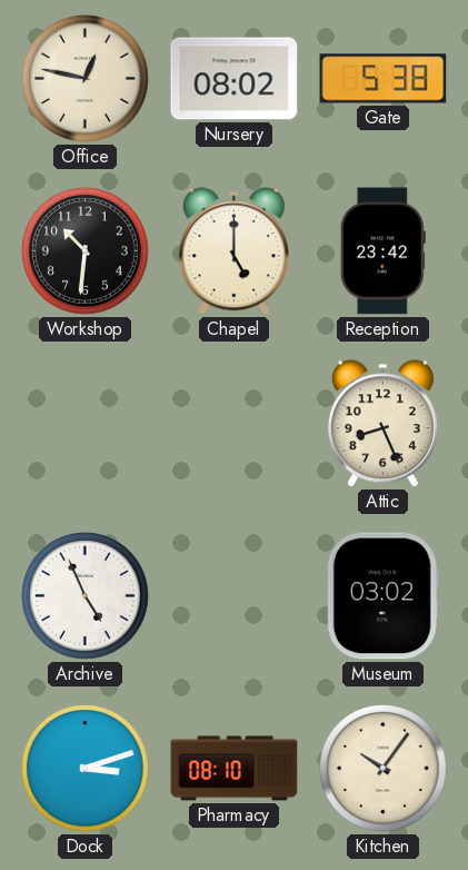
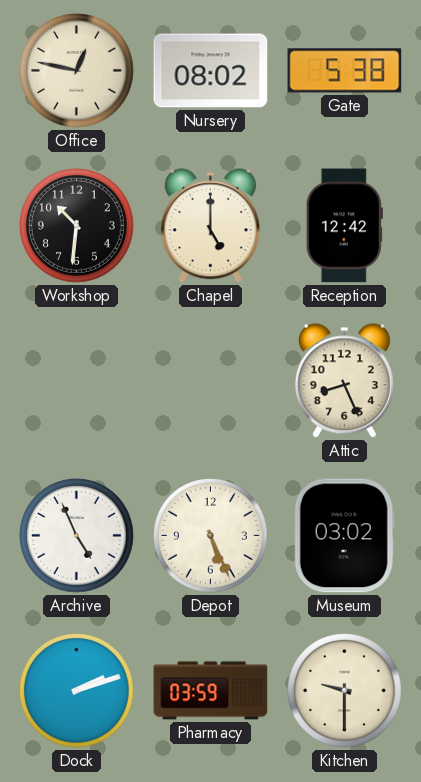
Reception: 23:42 -> 12:42 (344, 226)
Depot: none -> 5:26 (211, 536)
Dock: 3:12 -> 2:12 (77, 691)
Pharmacy: 08:10 -> 03:59 (211, 691)
Kitchen: 10:06 -> 9:30 (345, 691)
